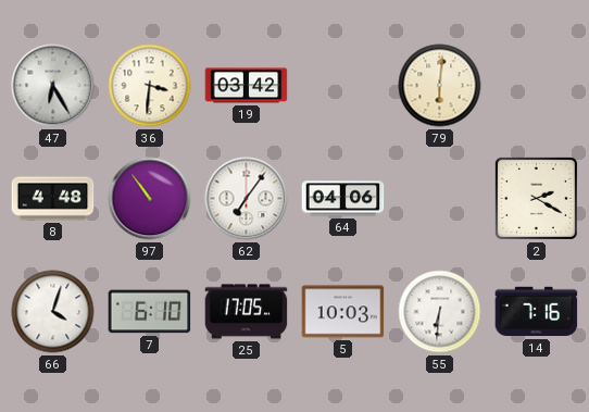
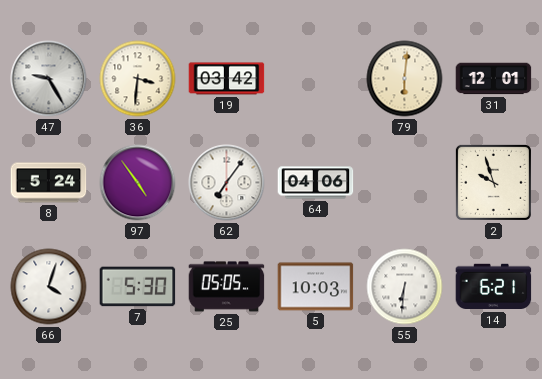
47: 6:25 -> 9:25 (49, 79)
31: none -> 12:01 (494, 79)
8: 4:48 -> 5:24 (49, 183)
97: 10:54 -> 4:54 (138, 183)
2: 2:20 -> 9:57 (493, 182)
7: 6:10 -> 5:30 (138, 287)
25: 17:05 -> 05:05 (227, 287)
14: 7:16 -> 6:21 (494, 287)
